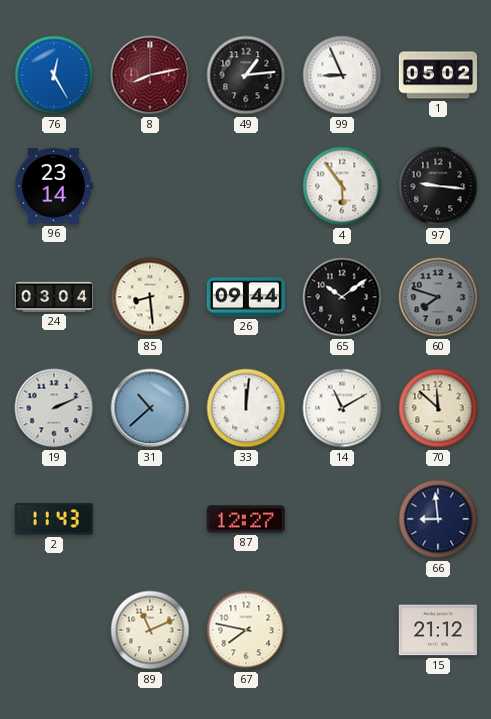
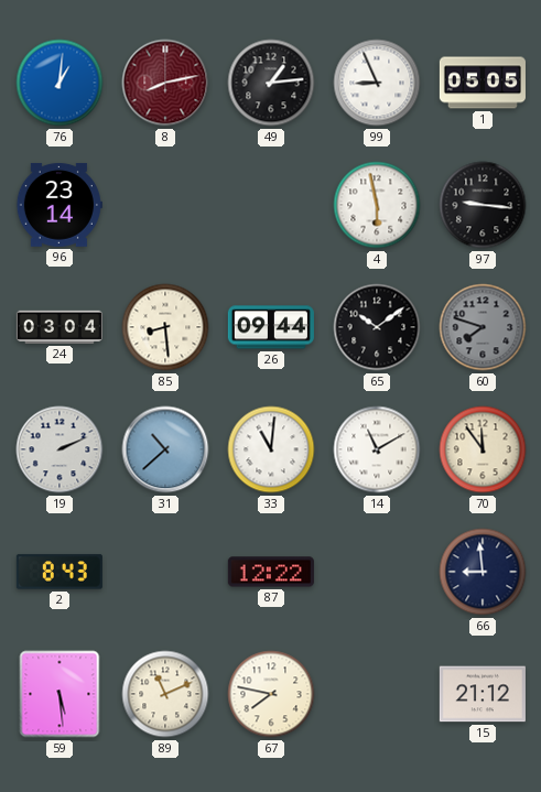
76: 12:25 -> 1:01 (59, 83)
1: 05:02 -> 05:05 (483, 83)
4: 5:54 -> 5:58 (377, 205)
33: 12:01 -> 11:01 (271, 449)
70: 11:52 -> 11:54 (483, 449)
2: 11:43 -> 8:43 (59, 572)
87: 12:27 -> 12:22 (271, 572)
59: none -> 5:29 (59, 694)
